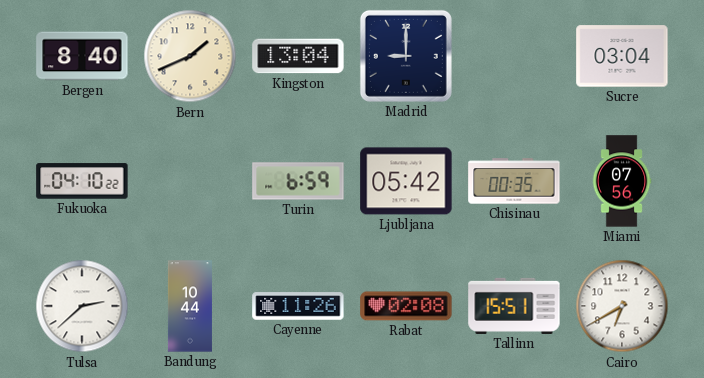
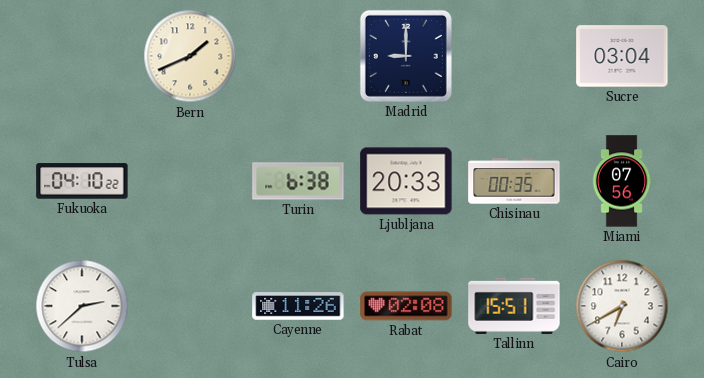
Bergen: 8:40 -> none (82, 56)
Kingston: 13:04 -> none (298, 56)
Turin: 6:59 -> 6:38 (298, 181)
Ljubljana: 05:42 -> 20:33 (406, 181)
Bandung: 10:44 -> none (190, 306)
